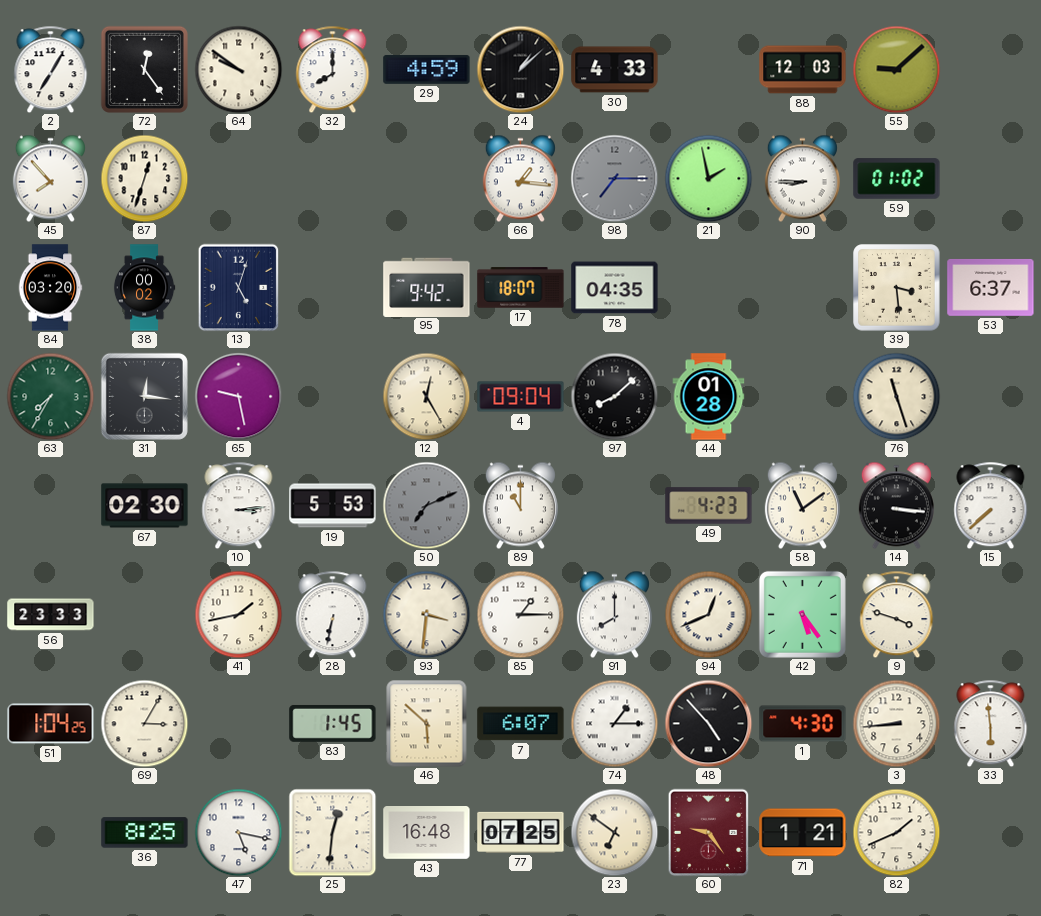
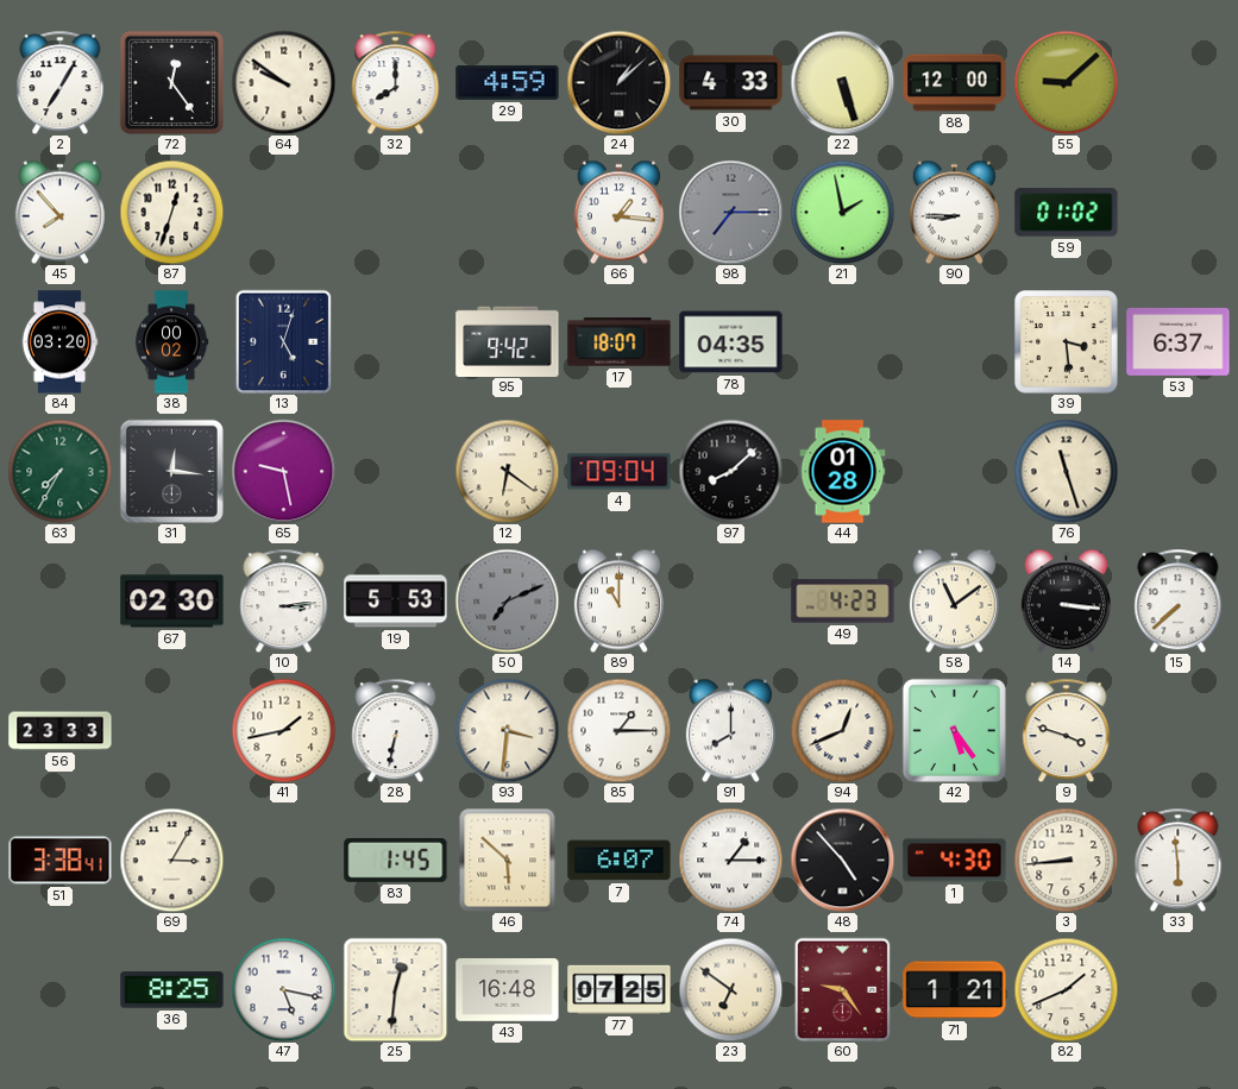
22: none -> 5:27 (842, 82)
88: 12:03 -> 12:00 (955, 83)
12: 12:25 -> 6:21 (507, 471)
51: 1:04 -> 3:38 (61, 861)
